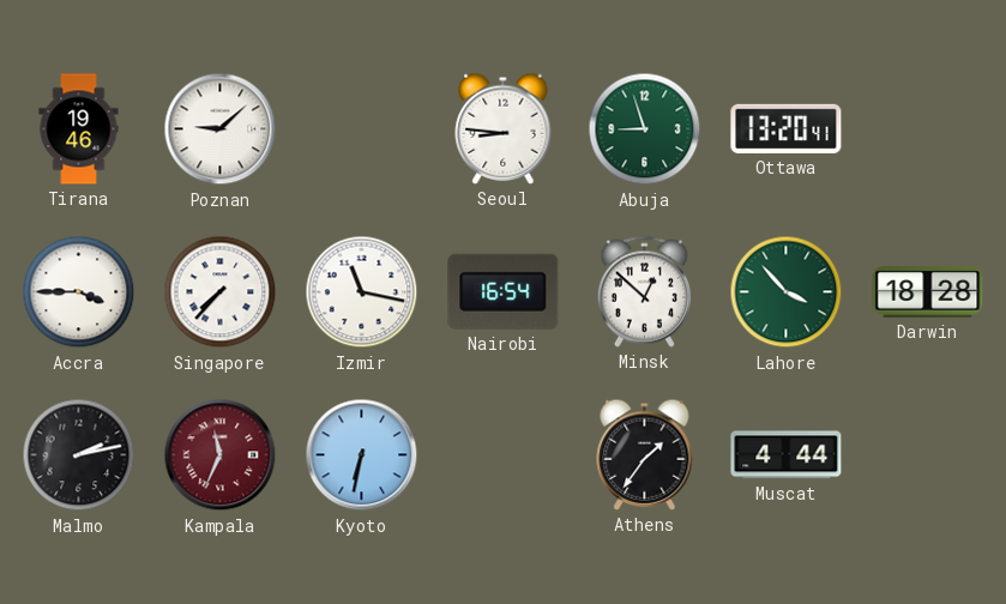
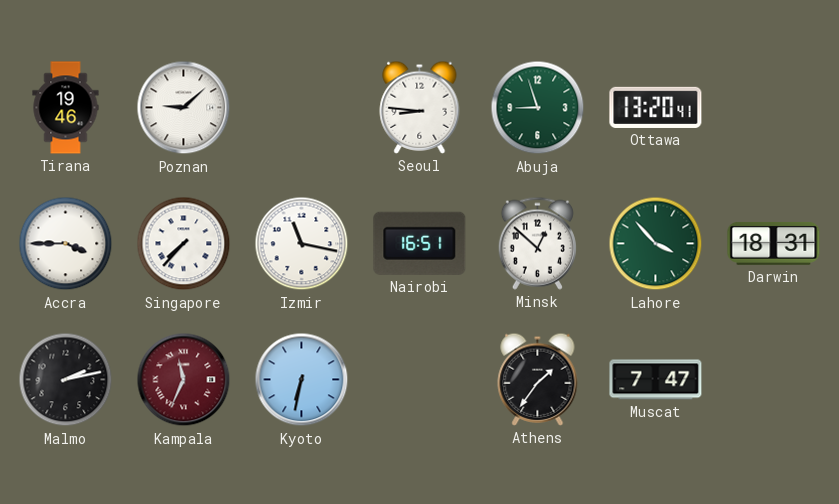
Nairobi: 16:54 -> 16:51 (420, 243)
Darwin: 18:28 -> 18:31 (774, 243)
Muscat: 4:44 -> 7:47 (656, 380)
